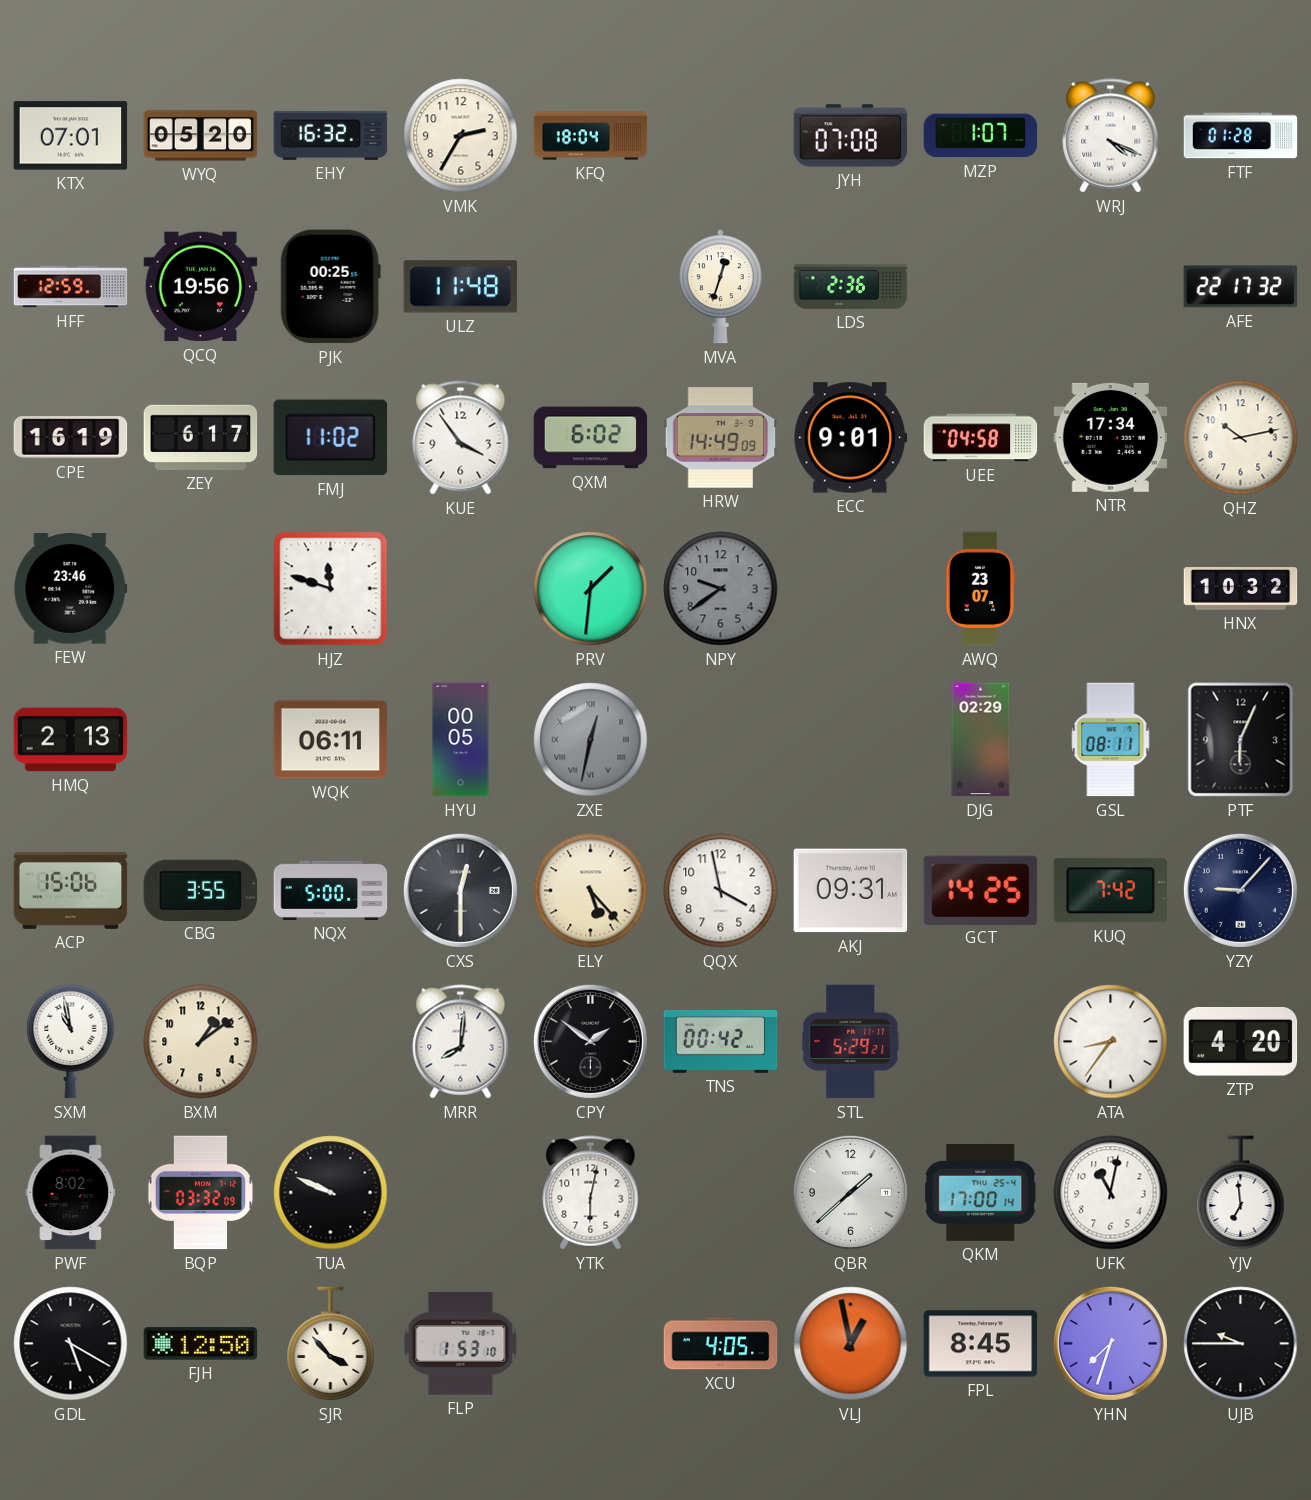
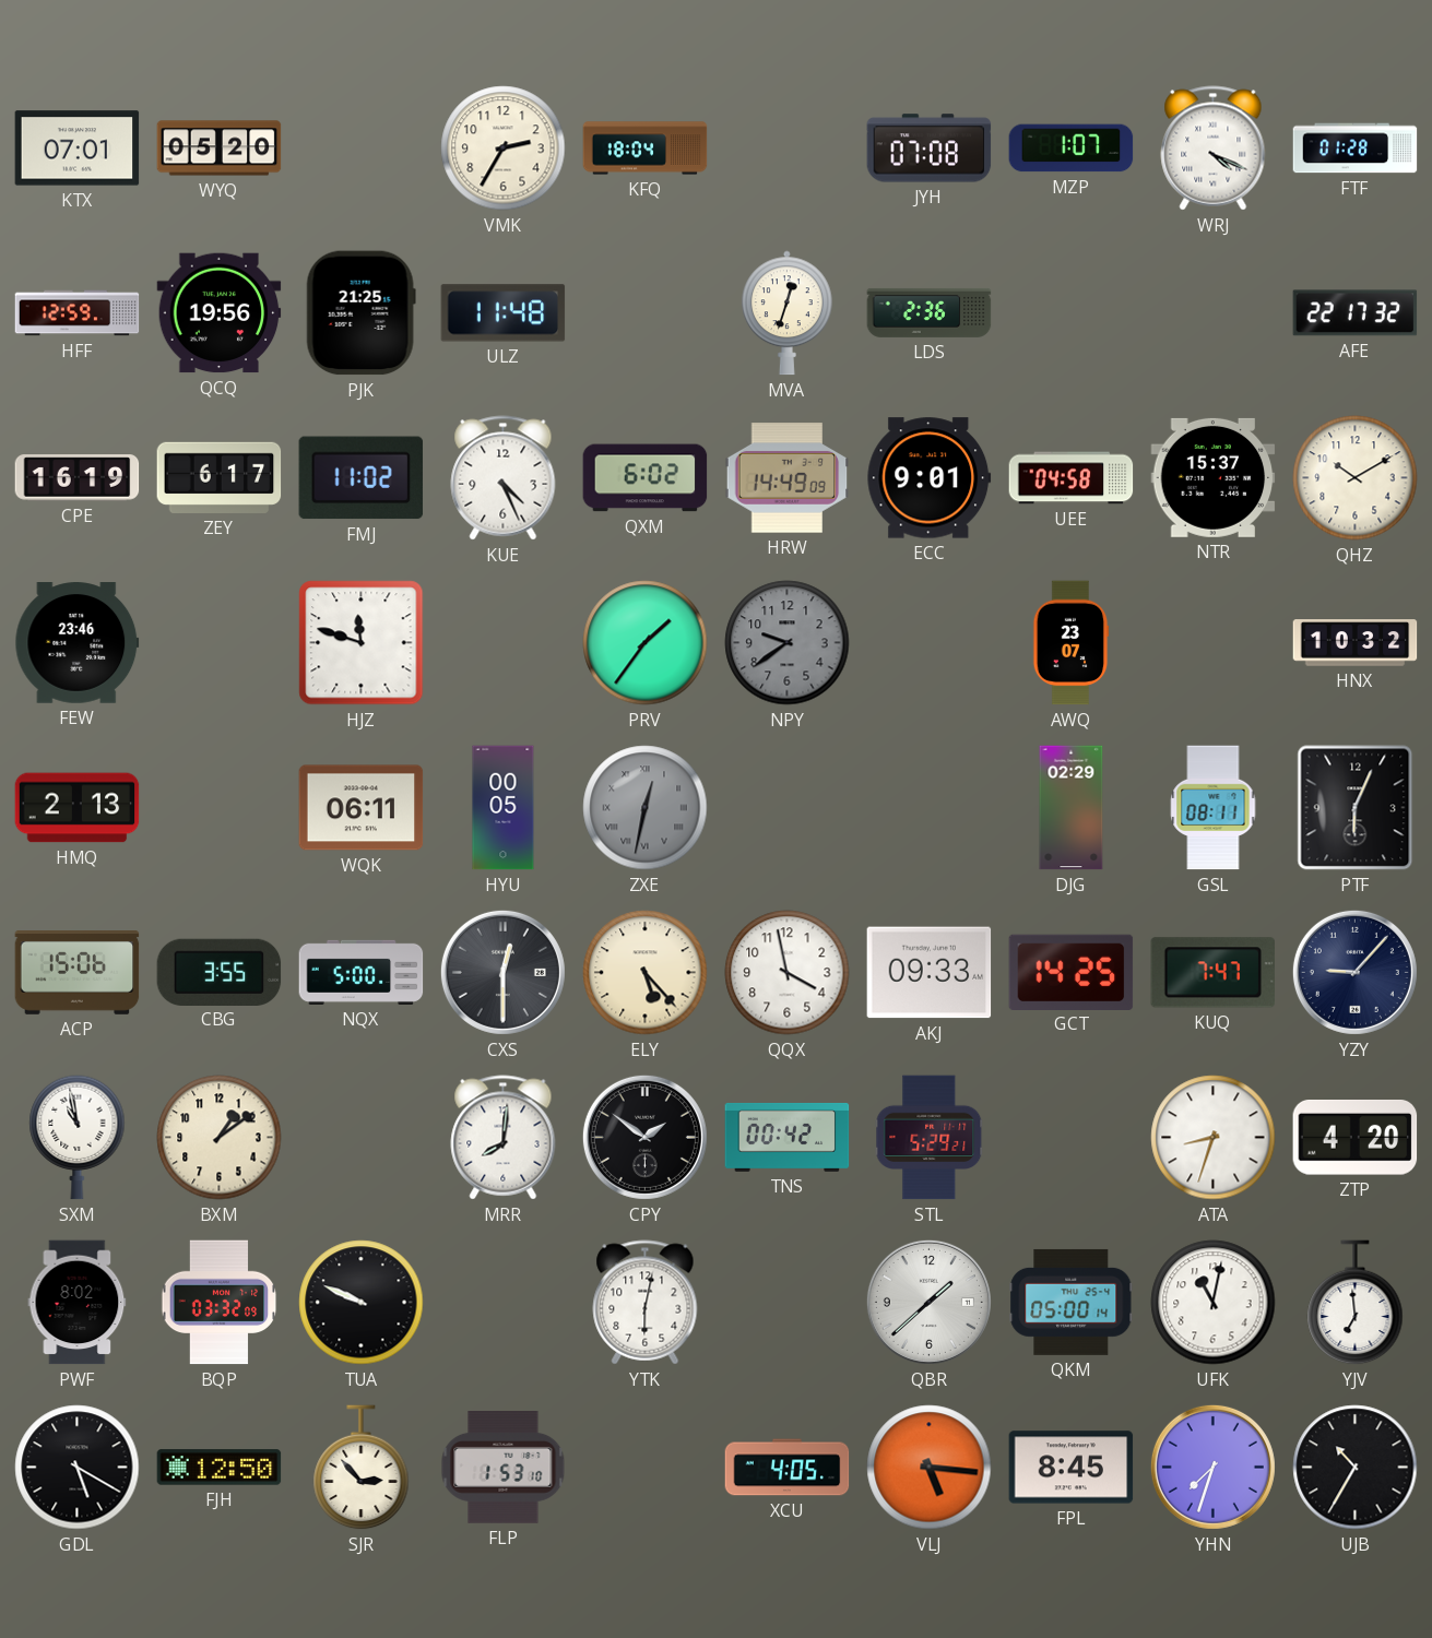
EHY: 16:32 -> none (331, 135)
PJK: 00:25 -> 21:25 (360, 313)
KUE: 3:54 -> 4:26 (504, 478)
NTR: 17:34 -> 15:37 (1214, 477)
QHZ: 10:13 -> 10:10 (1356, 478)
PRV: 1:31 -> 1:36 (646, 643)
AKJ: 09:31 -> 09:33 (930, 973)
KUQ: 7:42 -> 7:47 (1214, 973)
ATA: 8:36 -> 8:33 (1214, 1138)
QKM: 17:00 -> 05:00 (1072, 1302)
SJR: 3:53 -> 2:53 (362, 1468)
VLJ: 12:58 -> 5:16 (930, 1468)
UJB: 9:45 -> 10:35 (1356, 1468)
